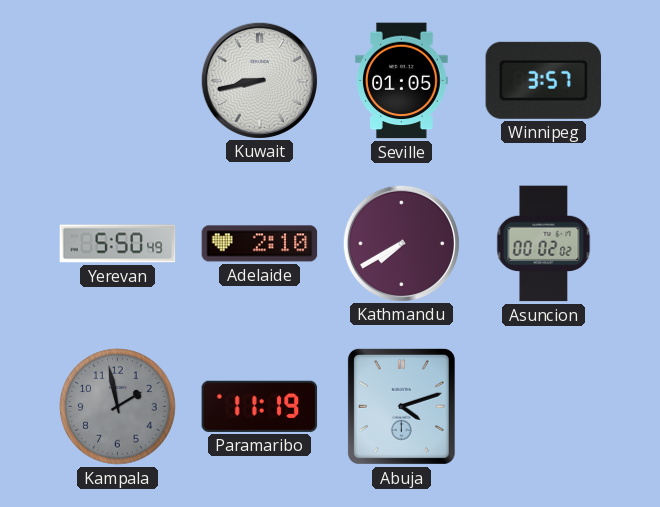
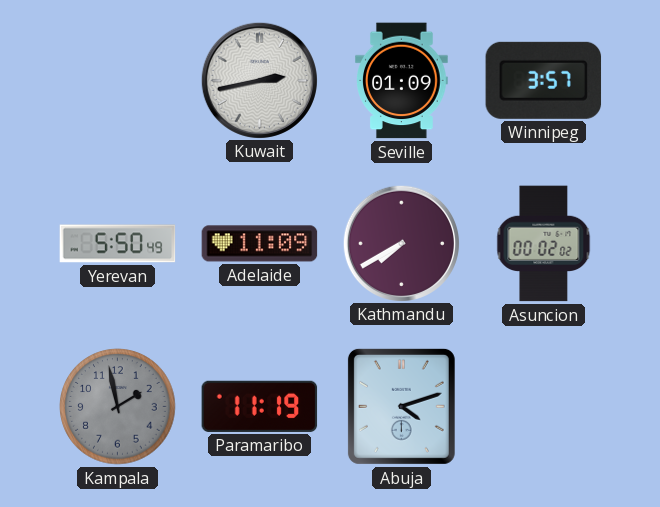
Kuwait: 8:43 -> 2:43 (259, 80)
Seville: 01:05 -> 01:09 (402, 81)
Adelaide: 2:10 -> 11:09 (260, 244)
